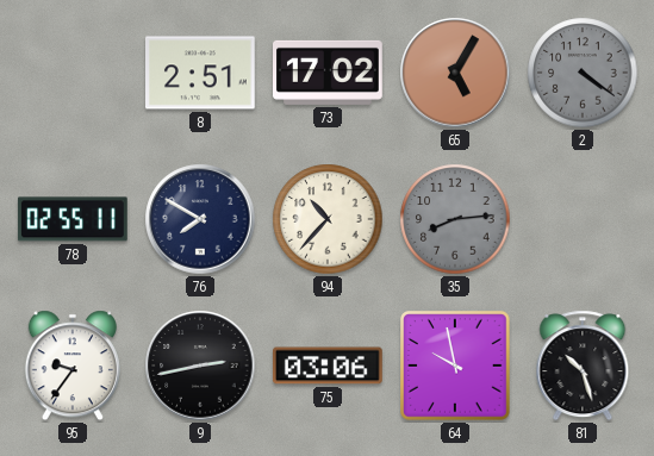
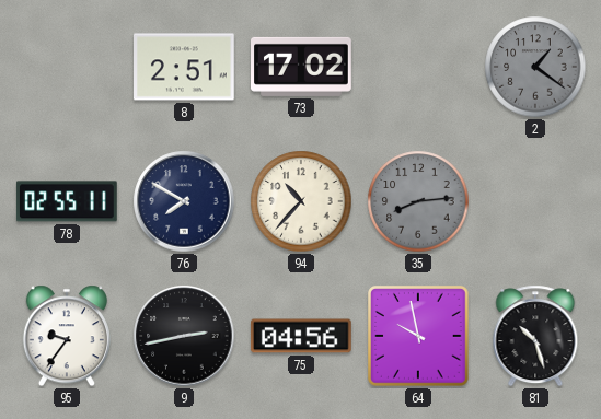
65: 5:05 -> none (455, 73)
2: 4:21 -> 1:21 (535, 67)
75: 03:06 -> 04:56 (301, 336)
